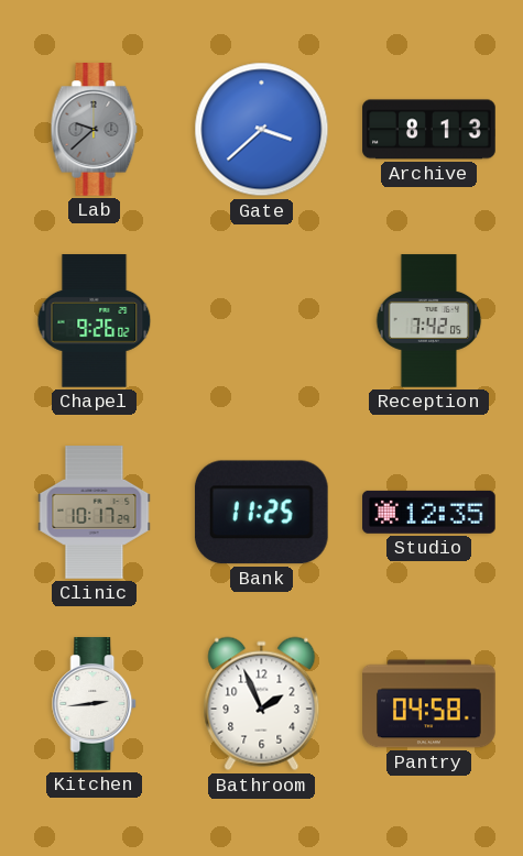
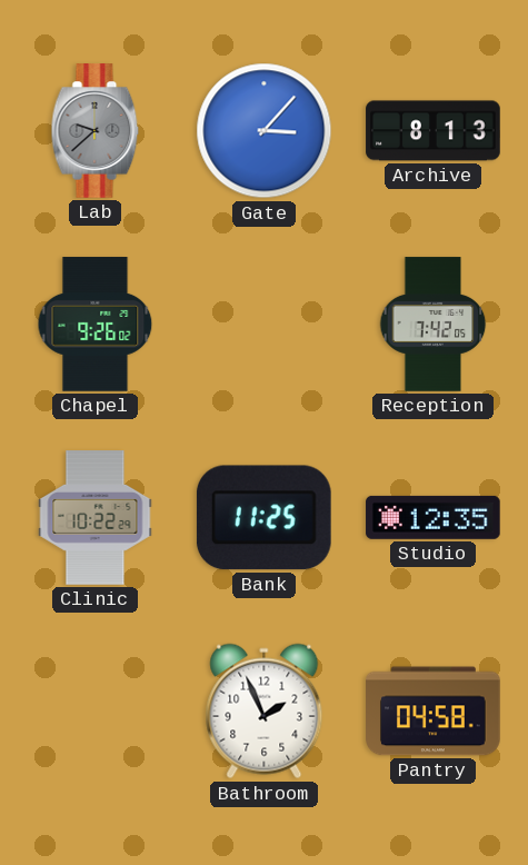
Gate: 3:38 -> 3:07 (265, 131)
Clinic: 10:17 -> 10:22 (96, 518)
Kitchen: 2:44 -> none (95, 704)
